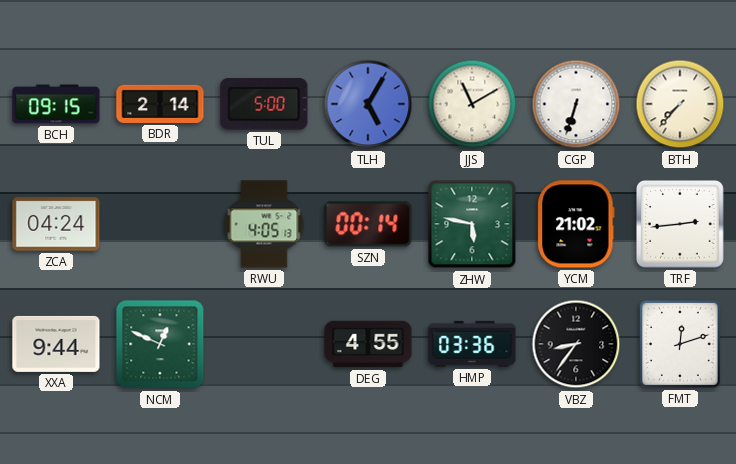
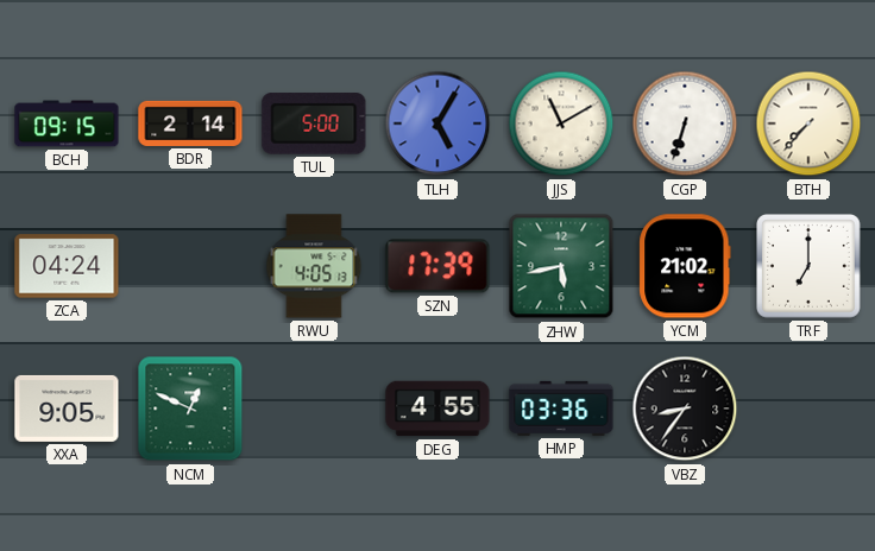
SZN: 00:14 -> 17:39 (437, 266)
ZHW: 5:47 -> 5:43 (561, 266)
TRF: 2:44 -> 7:00 (810, 267)
XXA: 9:44 -> 9:05 (67, 408)
FMT: 12:12 -> none (680, 344)
